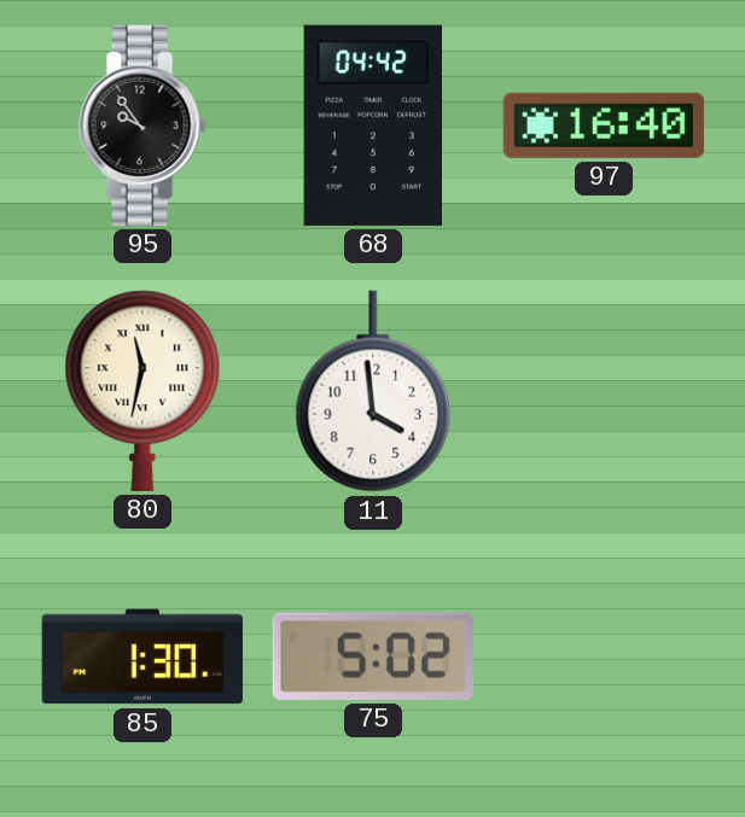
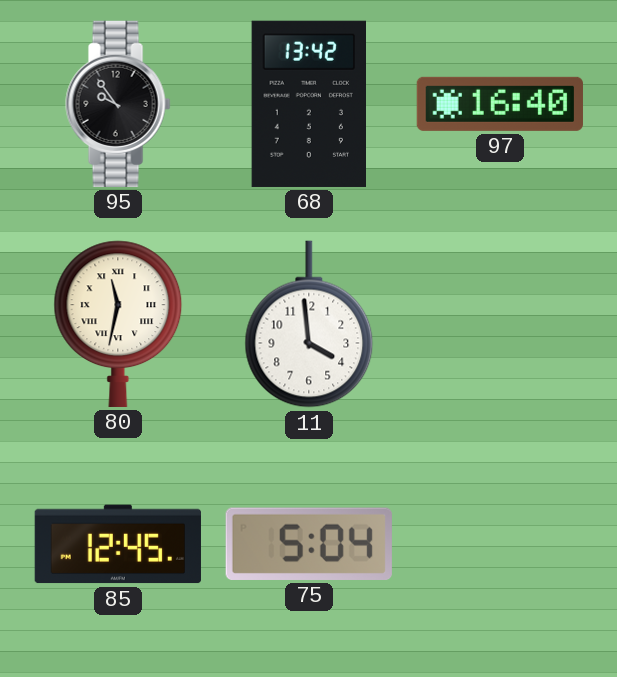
68: 04:42 -> 13:42 (309, 104)
85: 1:30 -> 12:45 (118, 544)
75: 5:02 -> 5:04 (309, 544)
